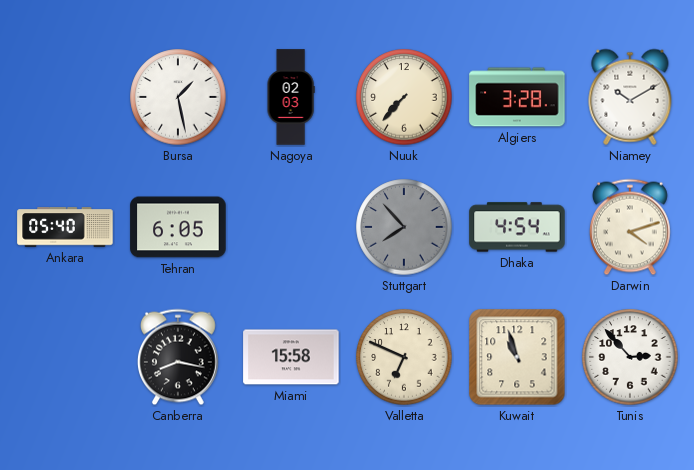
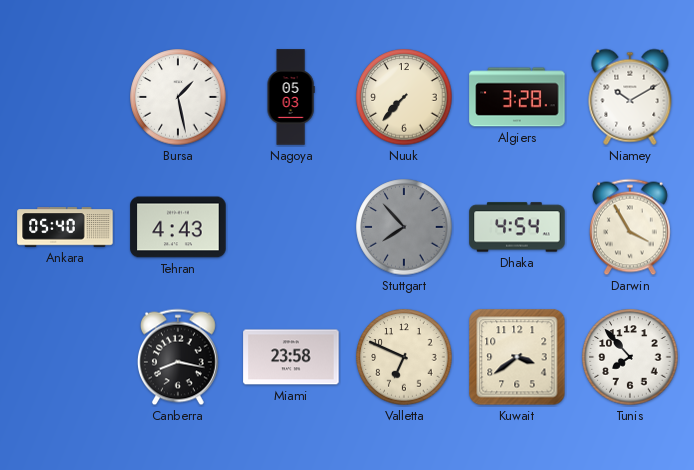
Nagoya: 02:03 -> 05:03 (291, 97)
Tehran: 6:05 -> 4:43 (178, 227)
Darwin: 4:12 -> 3:55 (630, 227)
Miami: 15:58 -> 23:58 (291, 357)
Kuwait: 10:57 -> 3:39 (517, 357)
Tunis: 2:53 -> 7:53 (630, 357)
